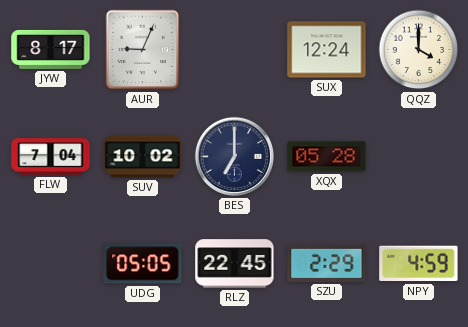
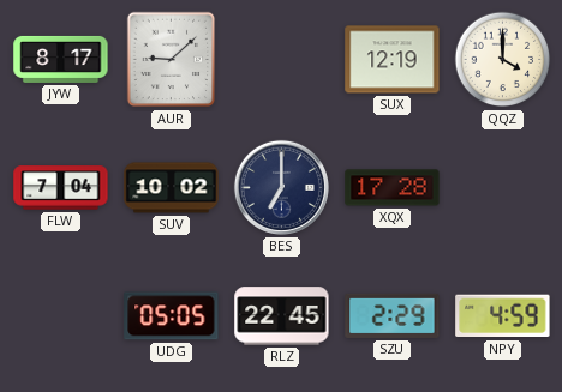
AUR: 9:04 -> 9:08 (172, 60)
SUX: 12:24 -> 12:19 (393, 60)
XQX: 05:28 -> 17:28 (393, 188)
